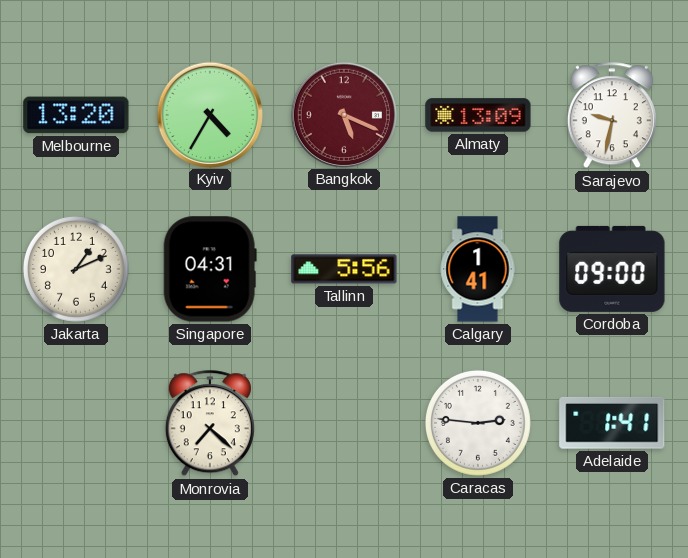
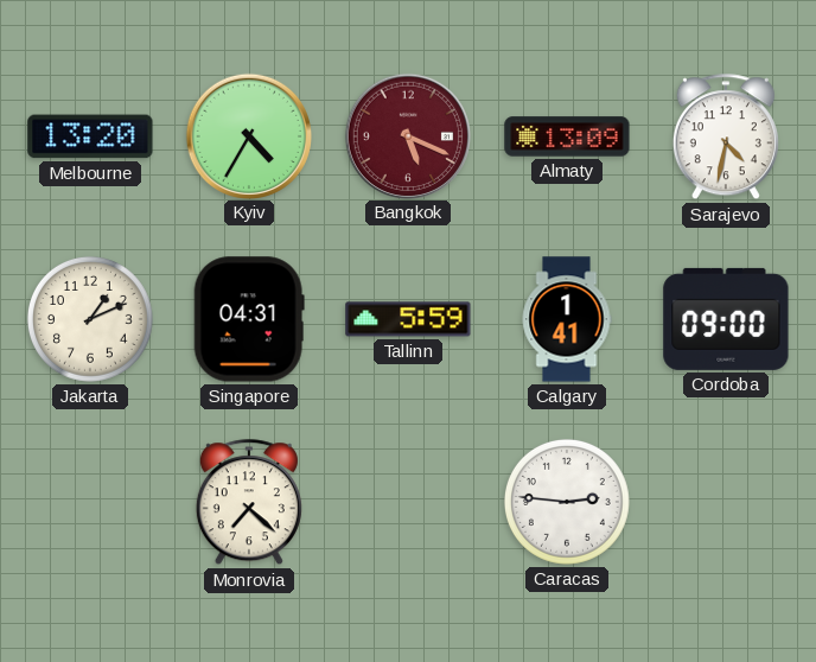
Sarajevo: 9:32 -> 4:32 (726, 138)
Tallinn: 5:56 -> 5:59 (408, 319)
Adelaide: 1:41 -> none (612, 423)
